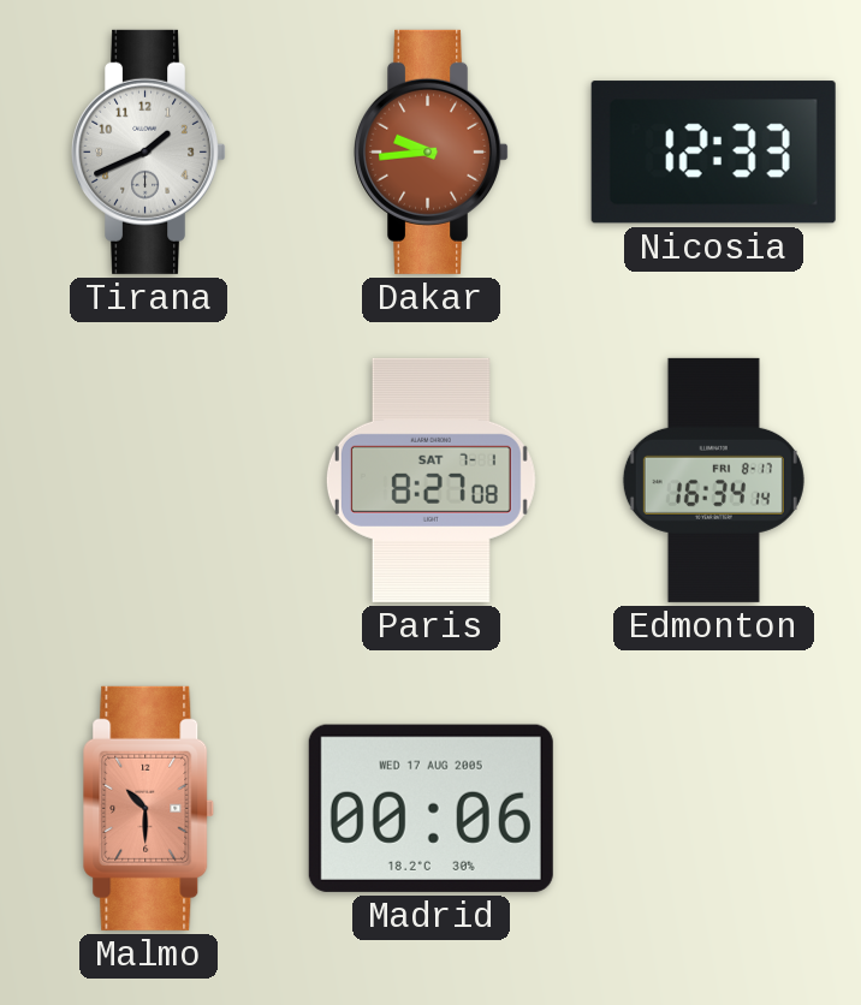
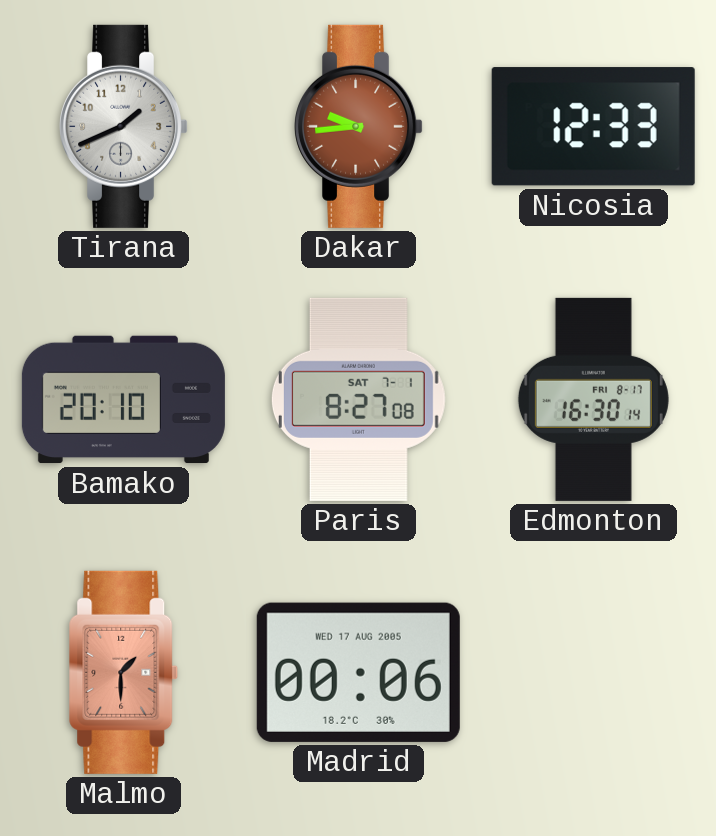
Bamako: none -> 20:10 (123, 400)
Edmonton: 16:34 -> 16:30 (593, 399)
Malmo: 10:30 -> 1:30 (124, 672)
